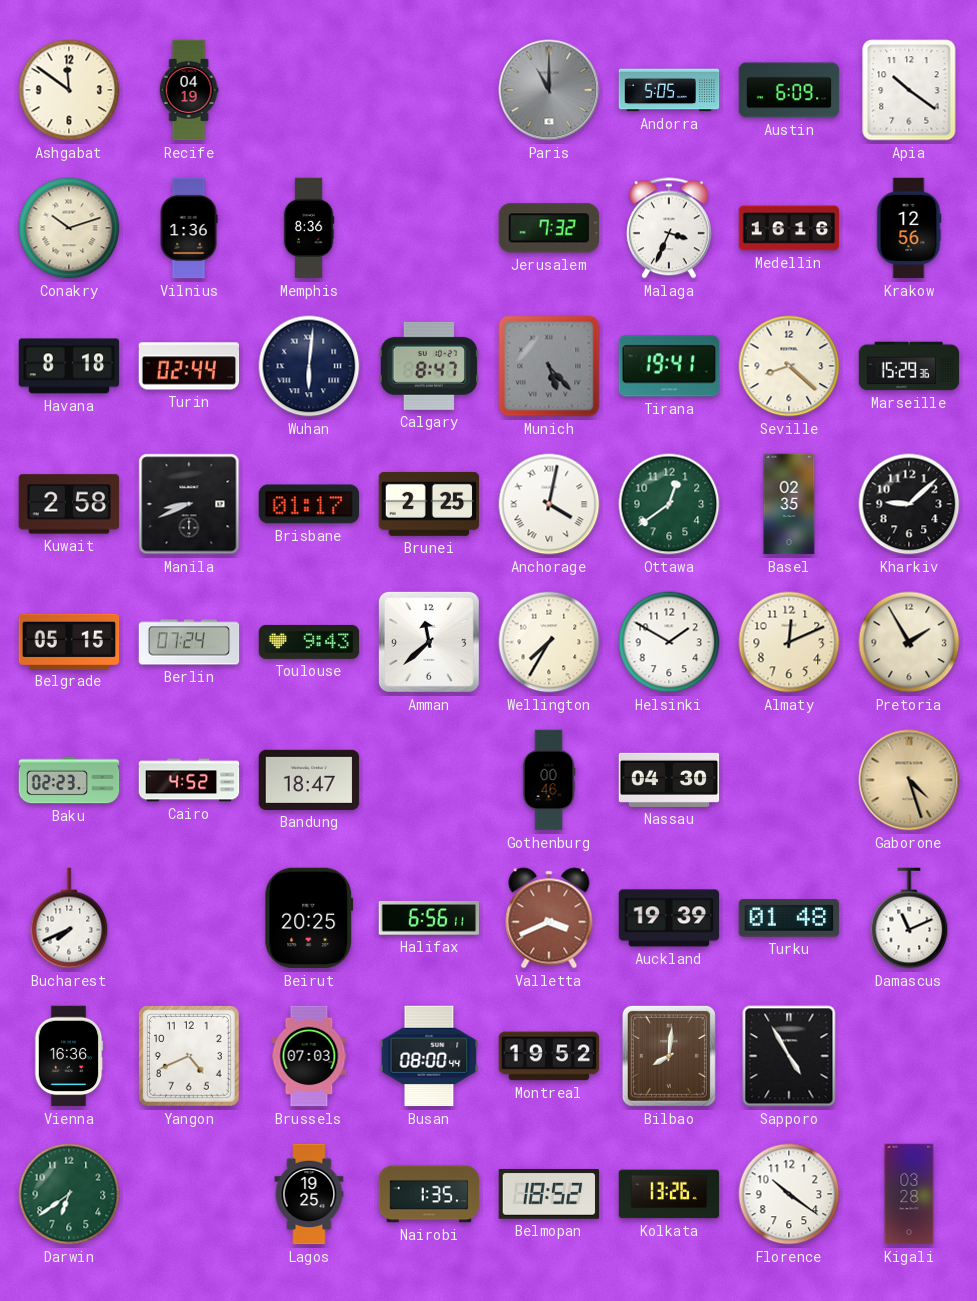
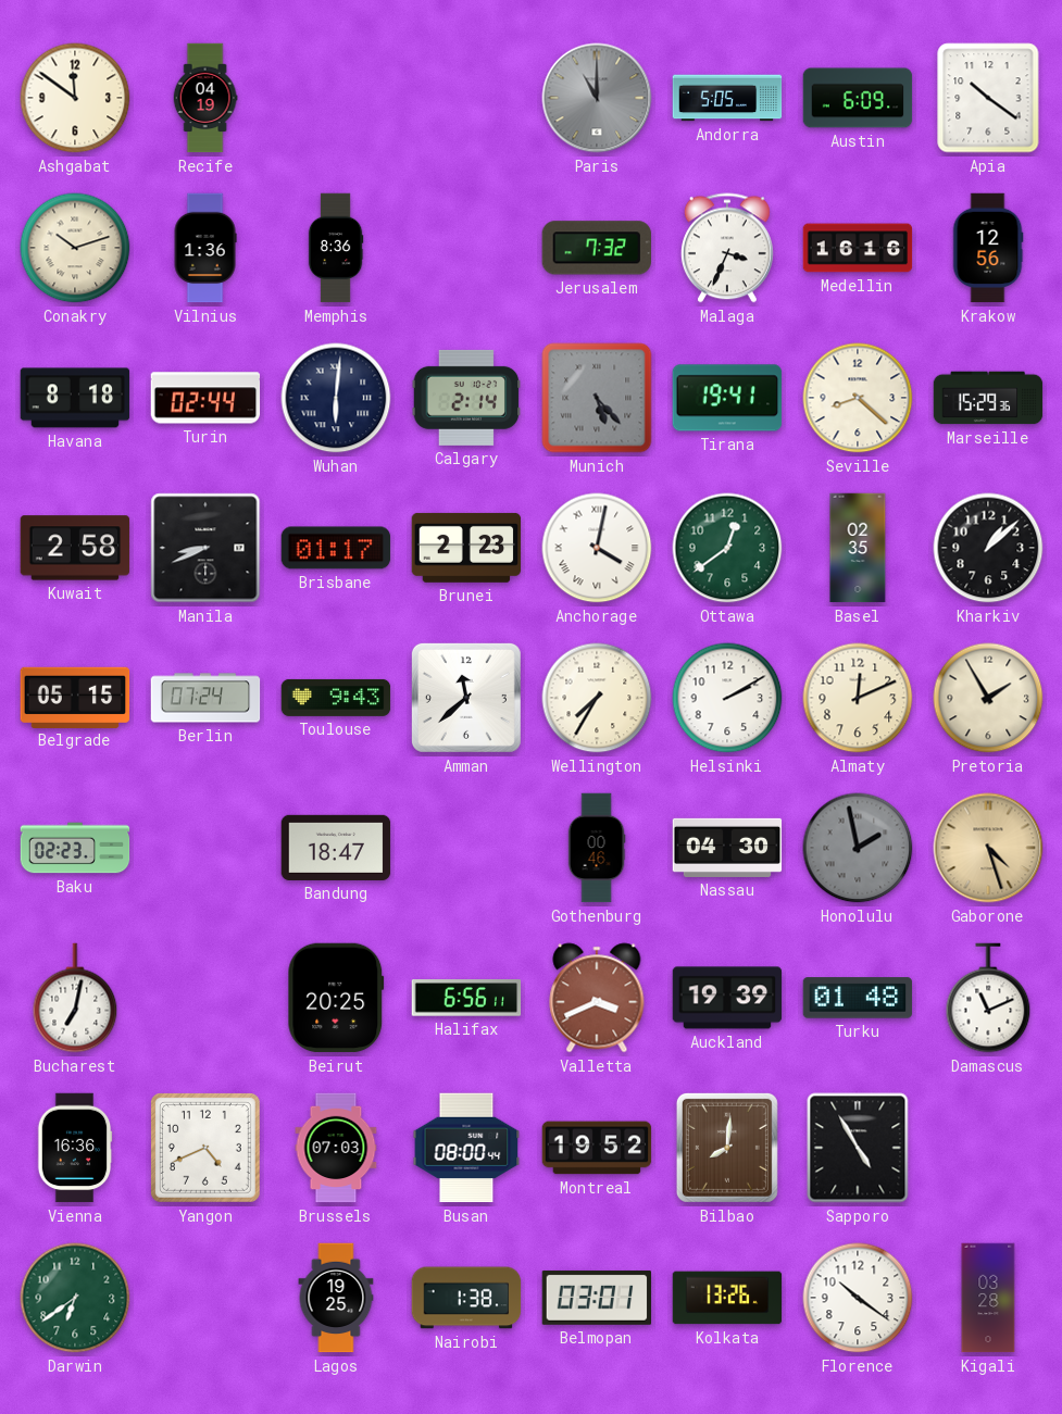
Calgary: 8:47 -> 2:14 (466, 398)
Brunei: 2:25 -> 2:23 (466, 548)
Kharkiv: 9:08 -> 1:08 (988, 548)
Helsinki: 1:50 -> 2:10 (727, 698)
Cairo: 4:52 -> none (189, 780)
Honolulu: none -> 1:58 (858, 848)
Bucharest: 7:41 -> 7:02 (75, 998)
Nairobi: 1:35 -> 1:38 (466, 1298)
Belmopan: 18:52 -> 03:01 (597, 1298)
